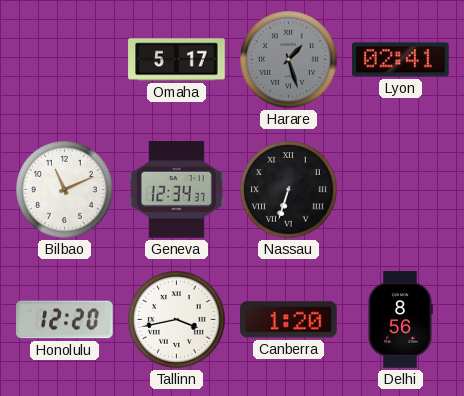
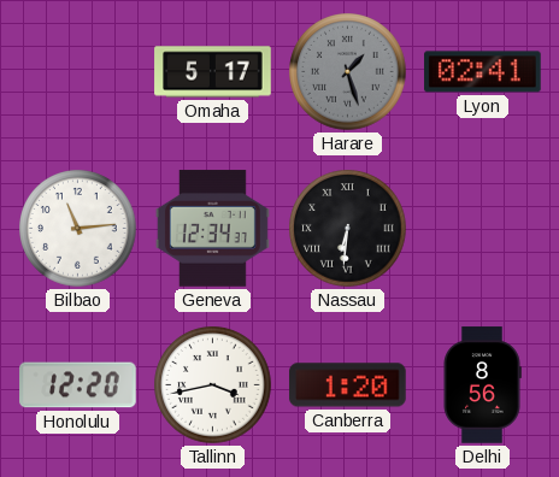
Bilbao: 11:11 -> 11:14 (78, 229)
Nassau: 6:33 -> 6:31 (348, 229)
